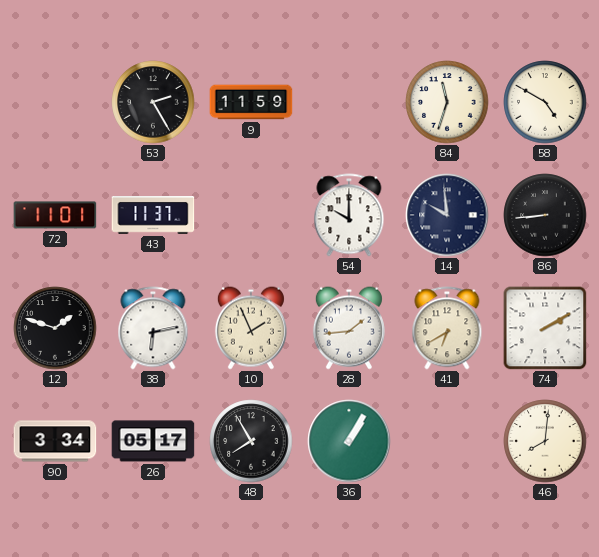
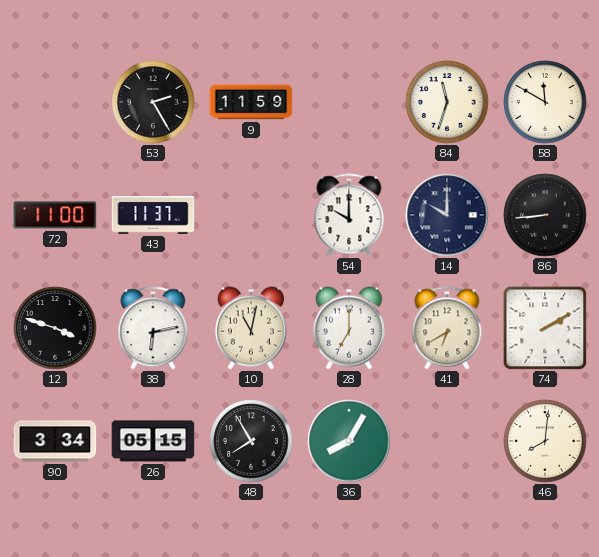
58: 4:50 -> 11:50 (545, 102)
72: 11:01 -> 11:00 (55, 215)
14: 9:59 -> 10:00 (447, 215)
12: 1:48 -> 3:48 (55, 328)
10: 1:56 -> 11:02 (251, 328)
28: 1:44 -> 7:00 (349, 328)
26: 05:17 -> 05:15 (153, 441)
36: 1:05 -> 8:05 (349, 441)
